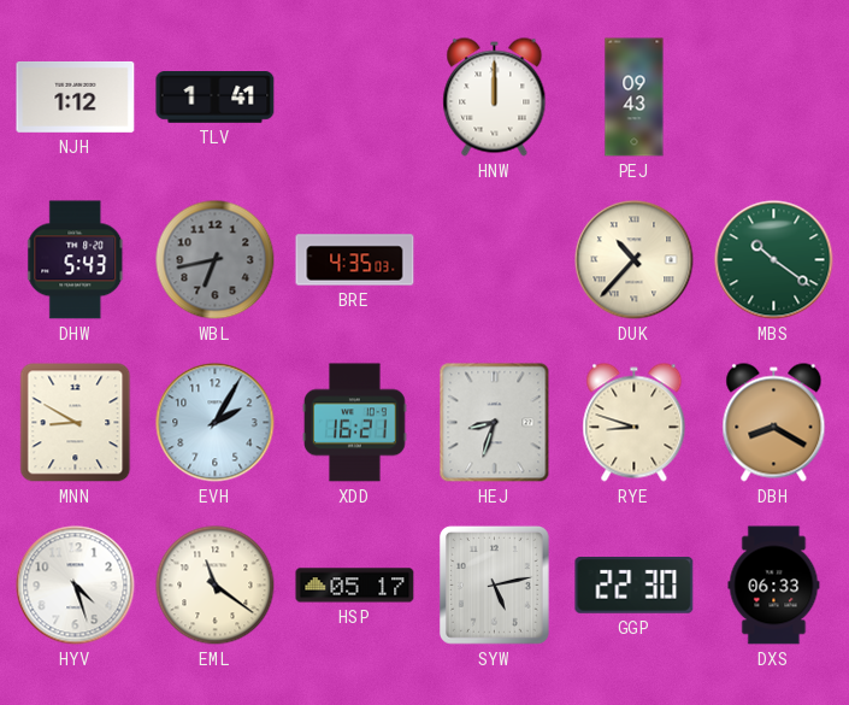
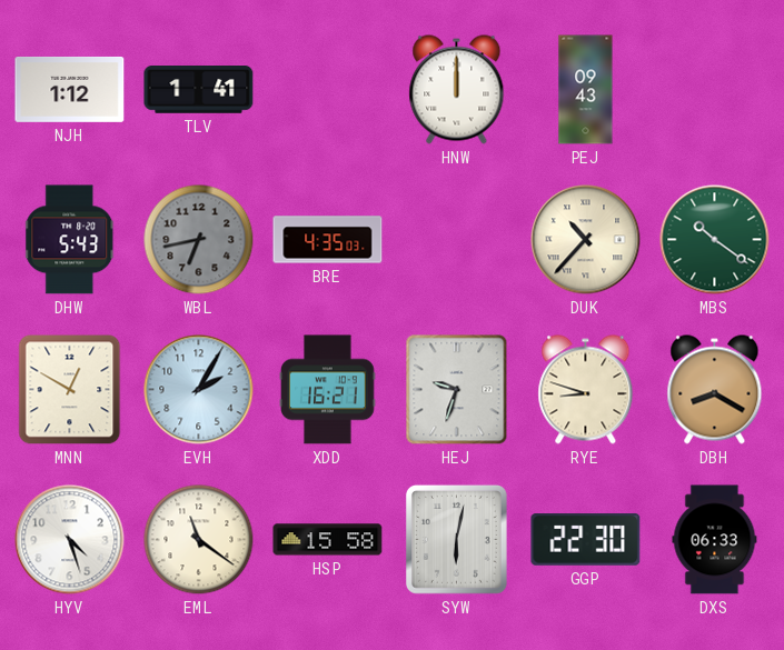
MNN: 8:50 -> 12:50 (70, 390)
HEJ: 8:33 -> 9:33 (457, 390)
HSP: 05:17 -> 15:58 (328, 540)
SYW: 5:13 -> 6:02 (456, 539)
